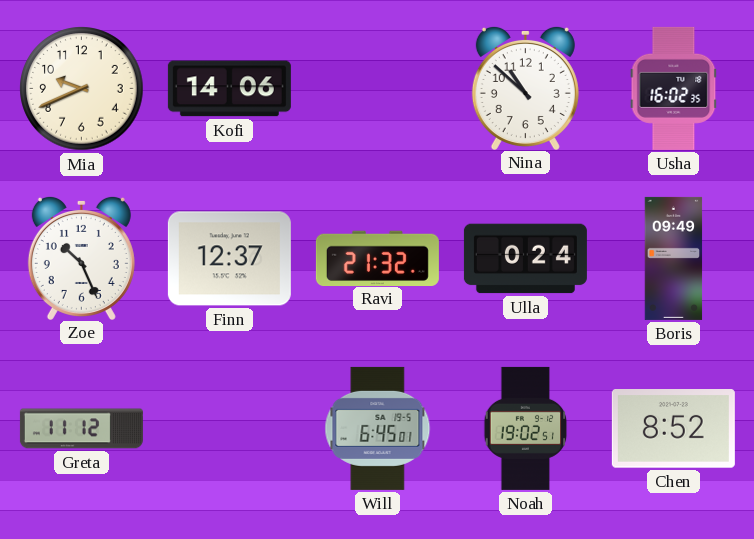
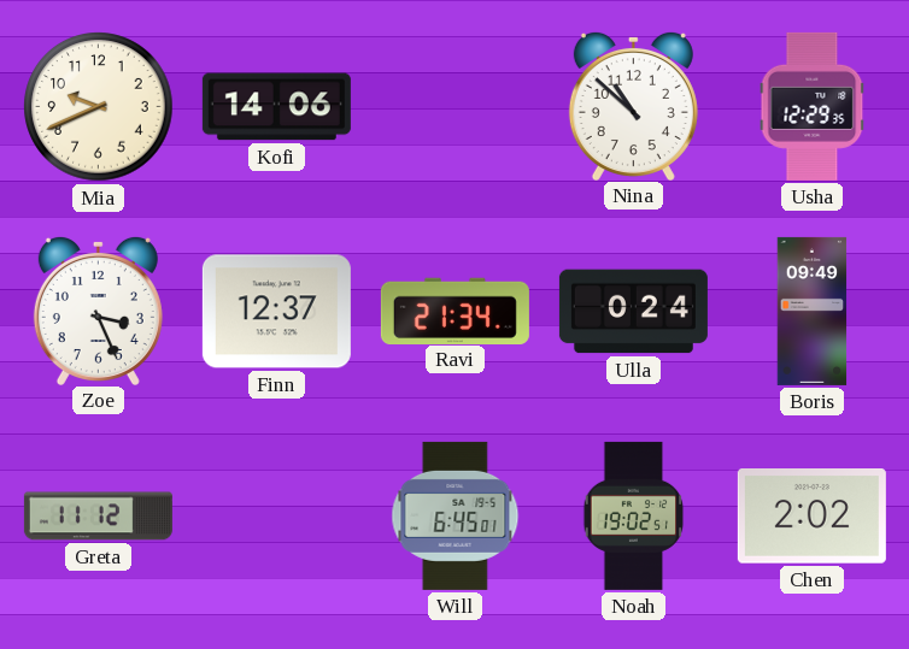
Usha: 16:02 -> 12:29 (813, 106)
Zoe: 10:26 -> 3:26 (98, 309)
Ravi: 21:32 -> 21:34 (454, 311)
Chen: 8:52 -> 2:02 (811, 517)
